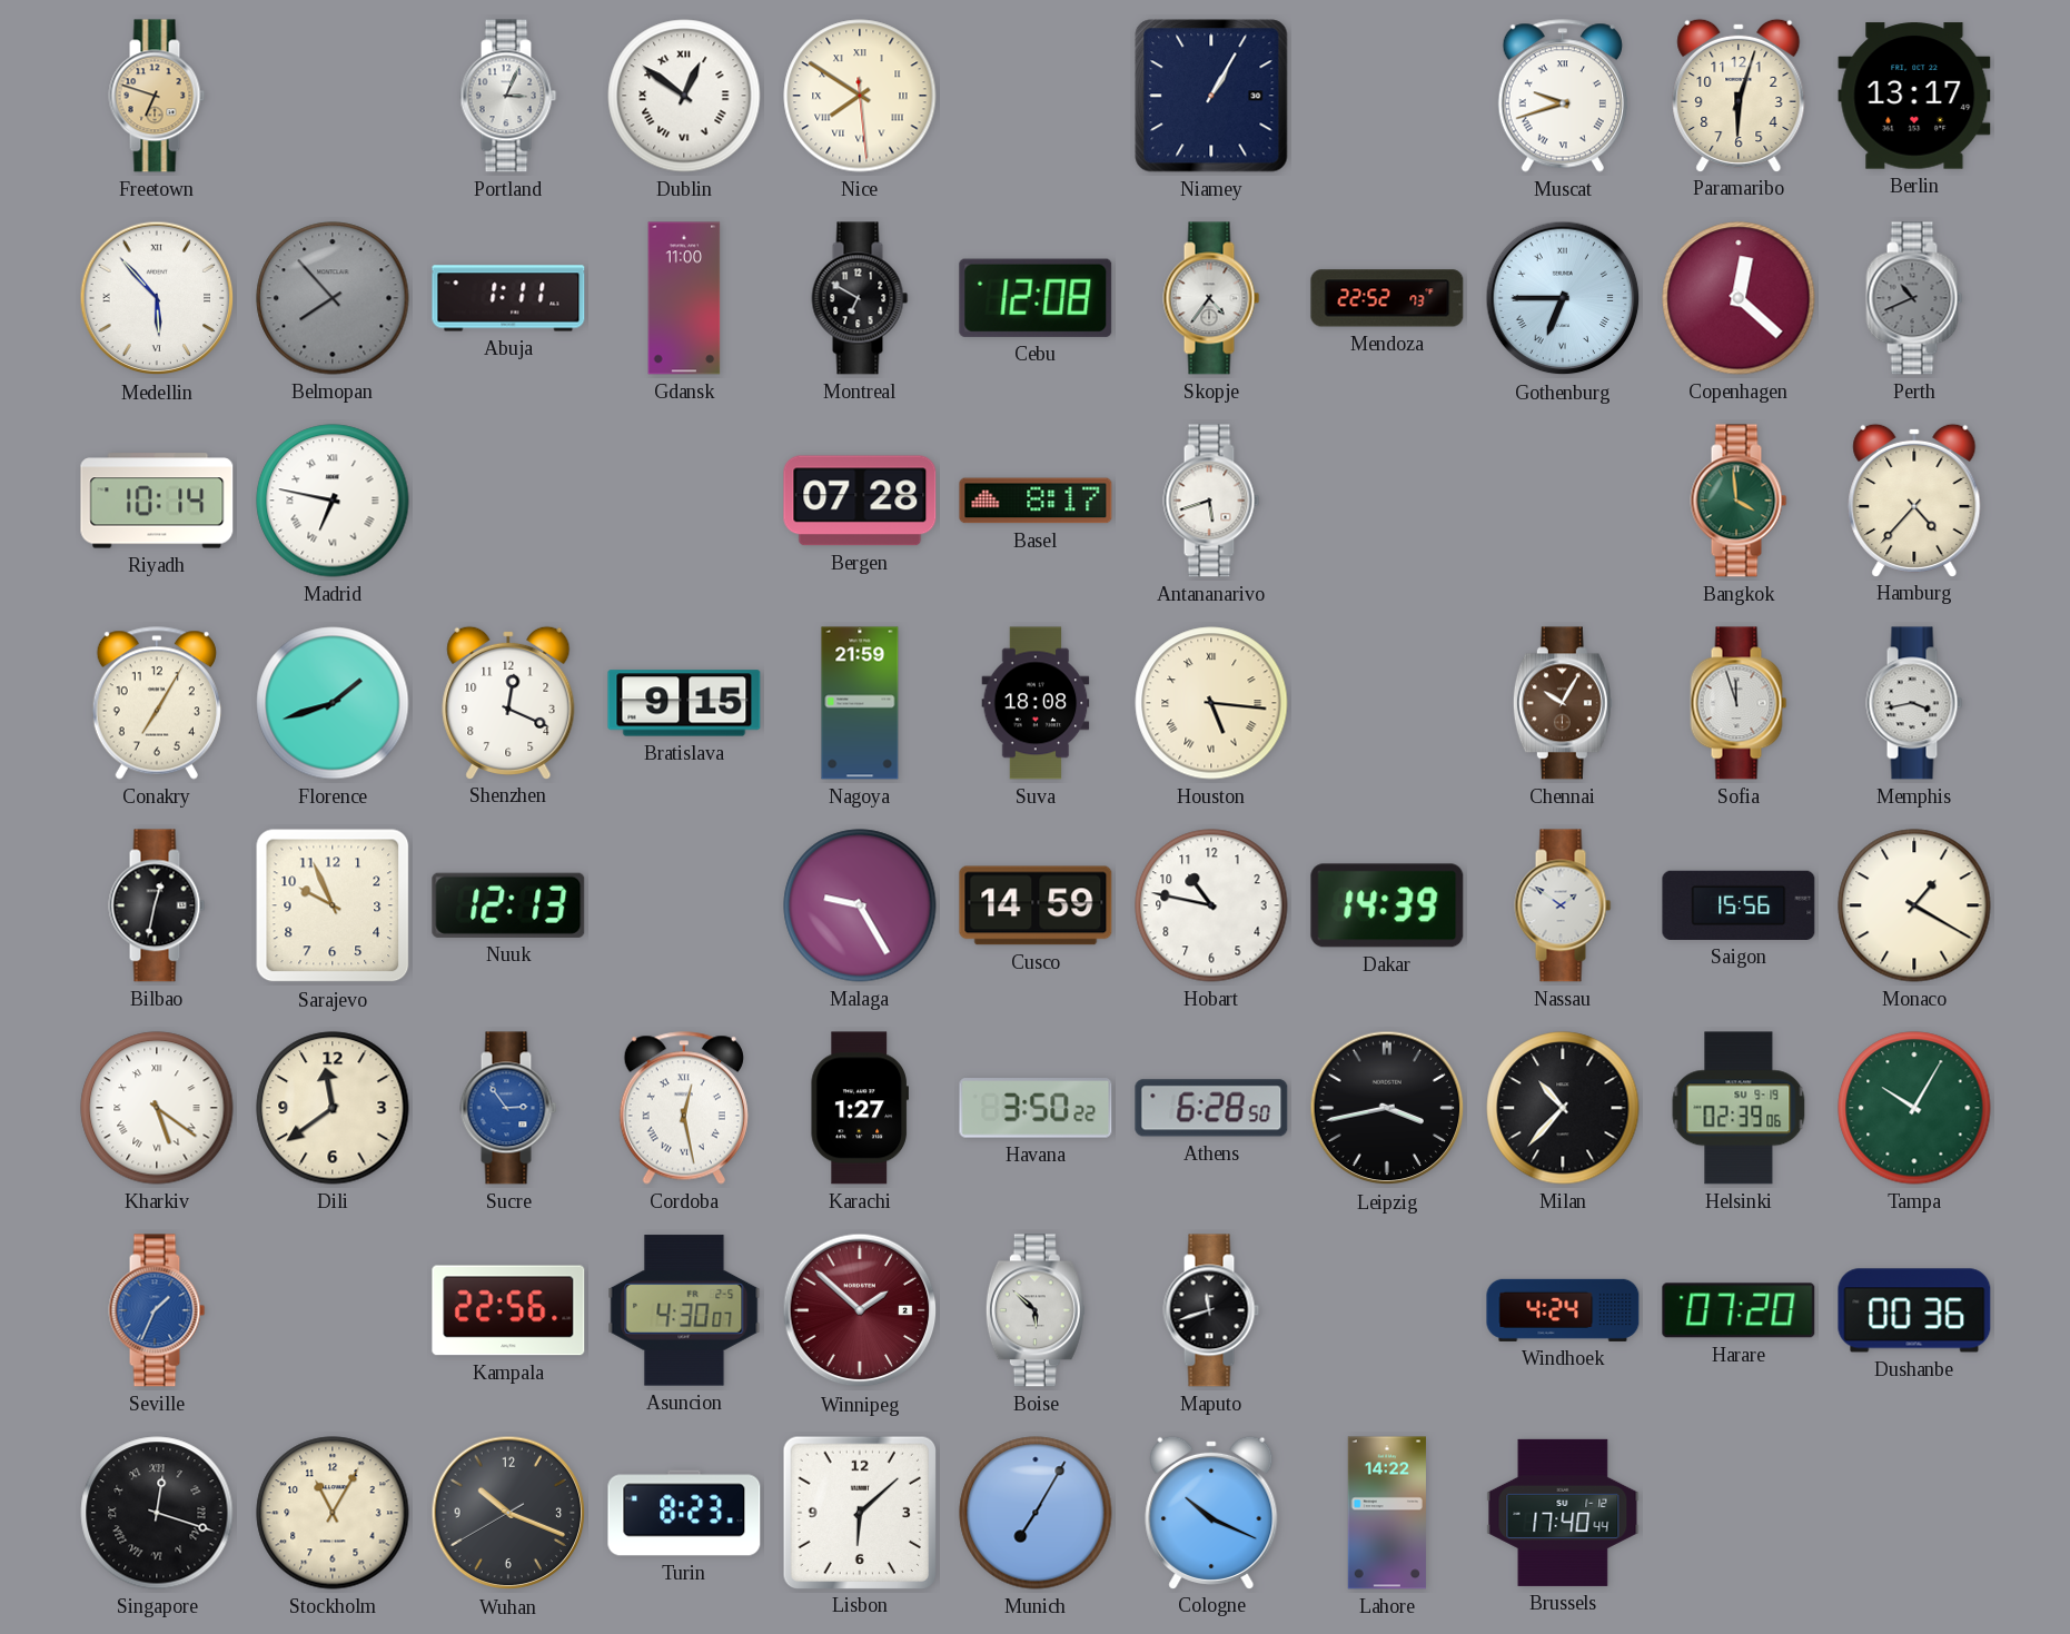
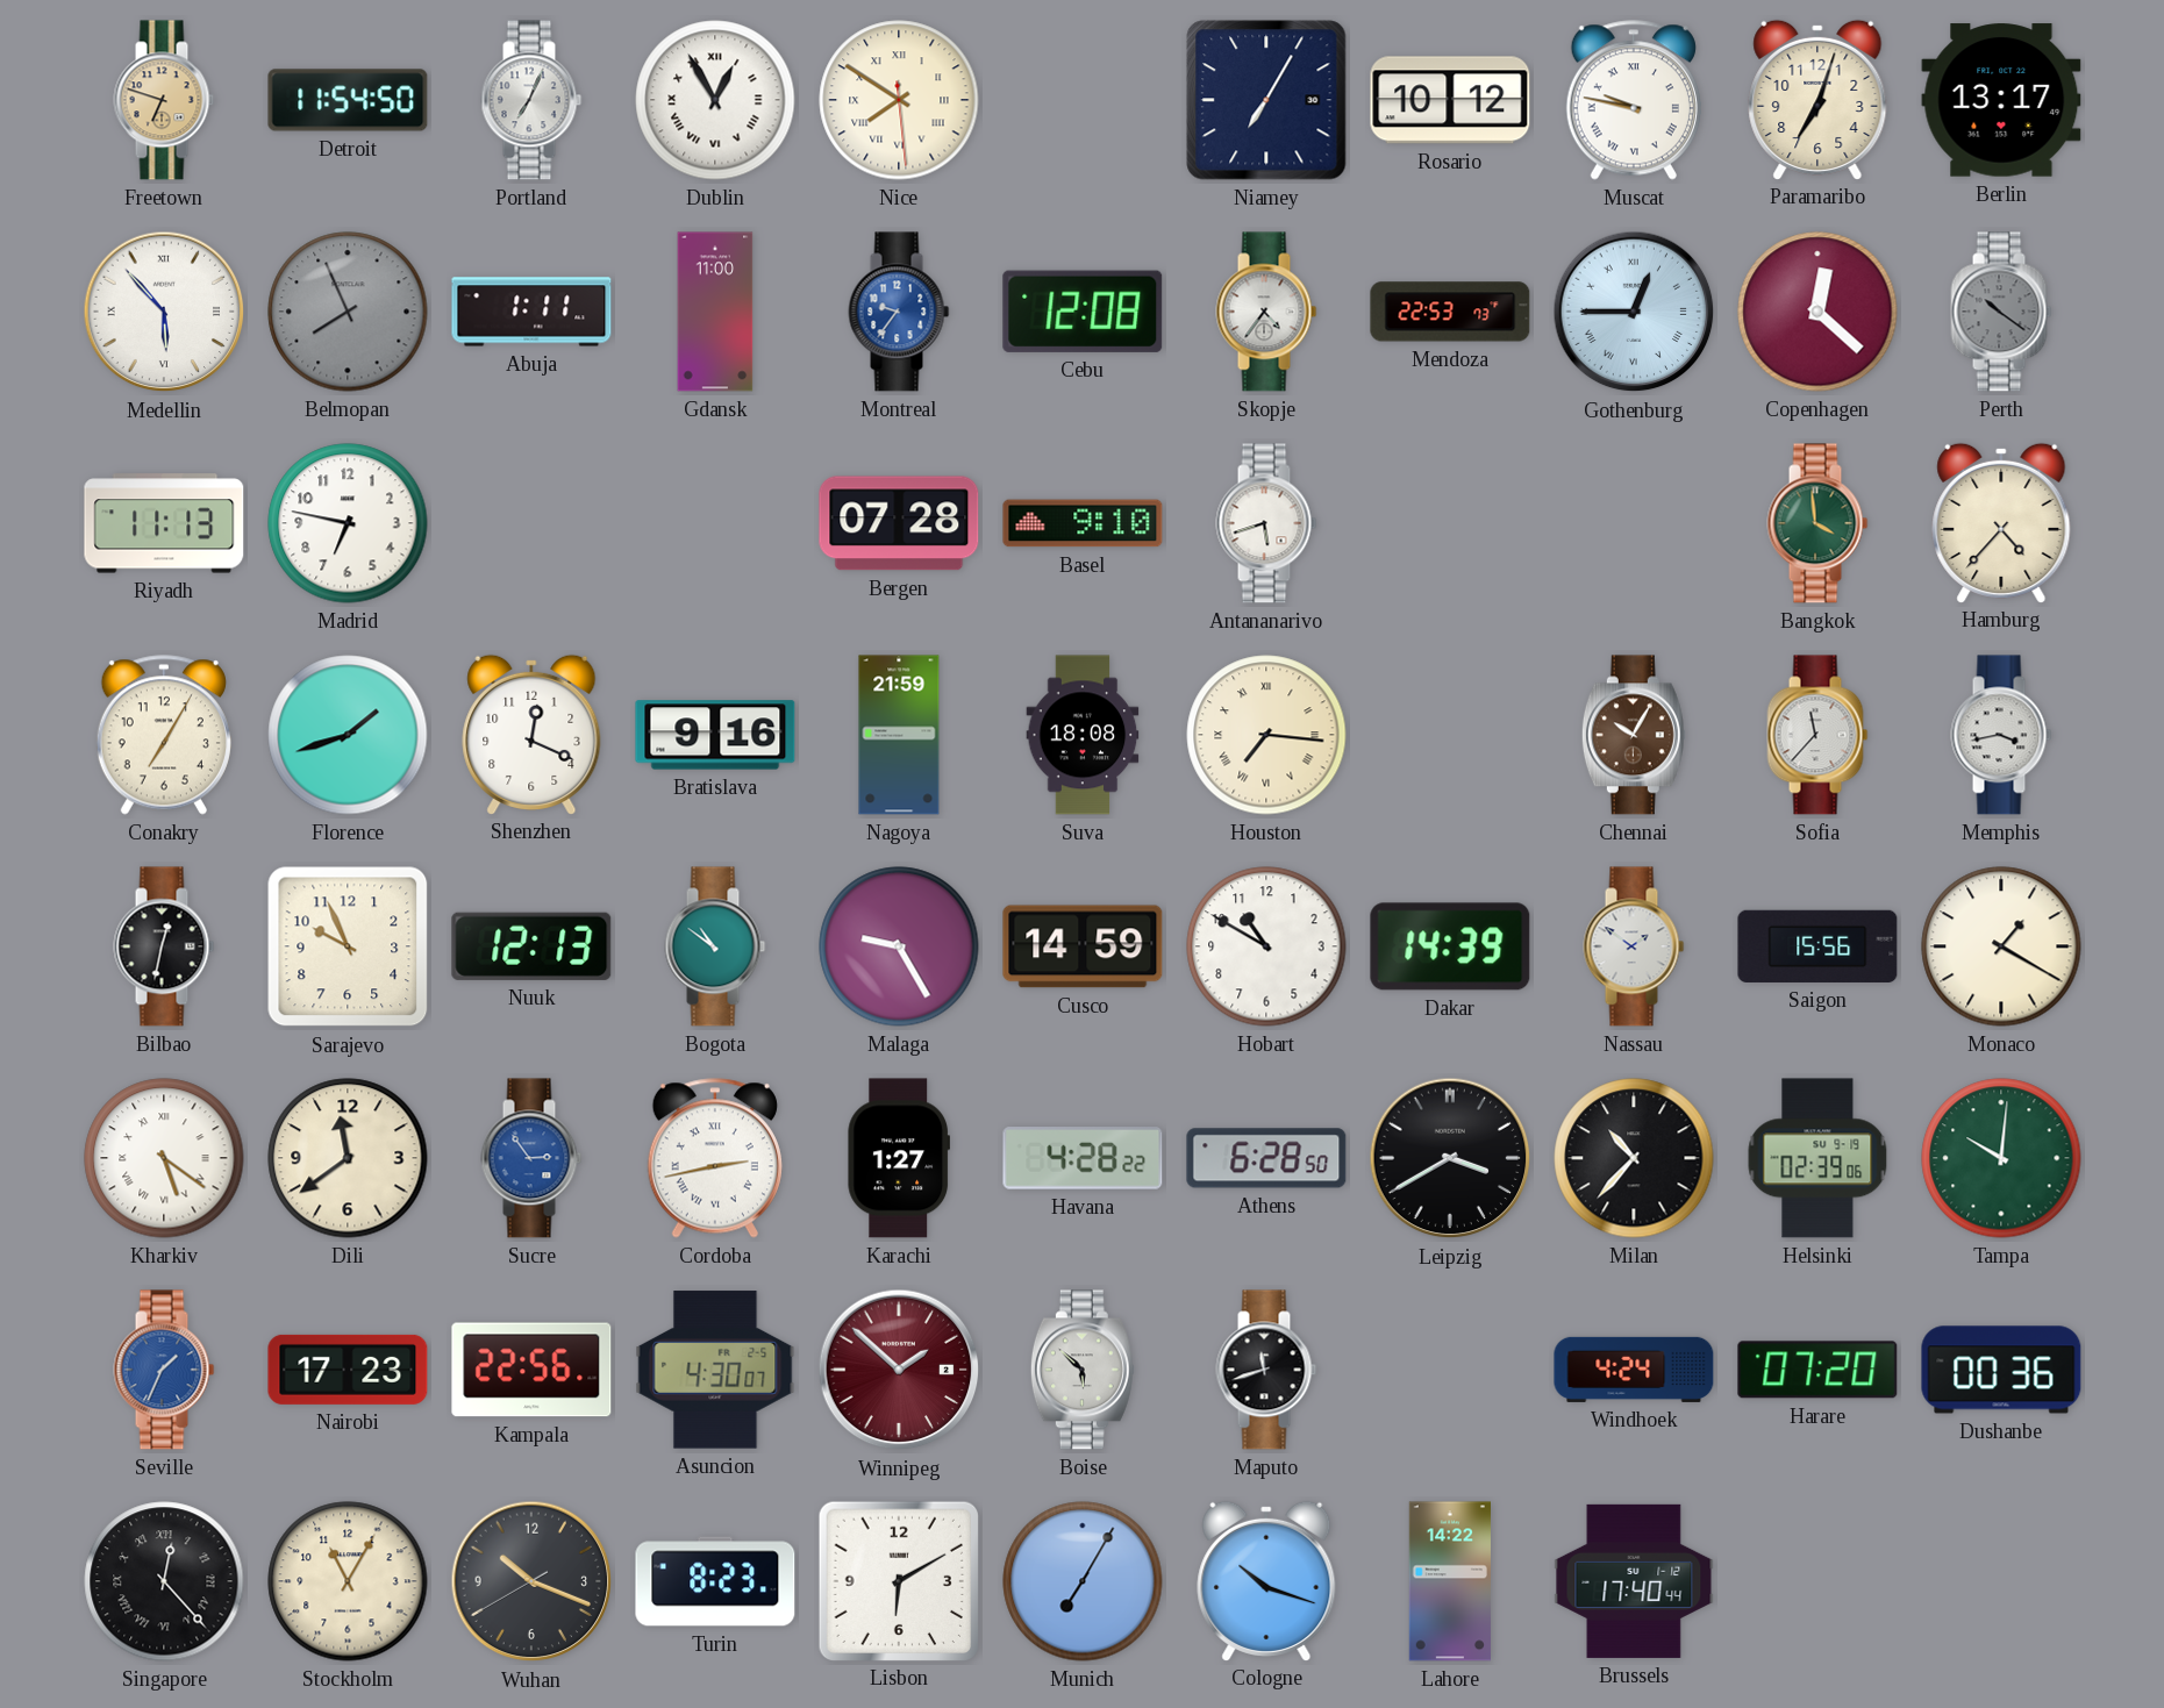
Detroit: none -> 11:54 (348, 100)
Portland: 3:04 -> 7:04 (531, 100)
Dublin: 12:51 -> 12:55 (715, 100)
Niamey: 1:05 -> 7:05 (1266, 100)
Rosario: none -> 10:12 (1450, 100)
Muscat: 9:42 -> 9:47 (1634, 100)
Paramaribo: 6:03 -> 7:03 (1817, 99)
Belmopan: 7:53 -> 7:56 (348, 312)
Montreal: 6:50 -> 9:36 (899, 312)
Montreal dial: black -> blue (899, 312)
Mendoza: 22:52 -> 22:53 (1450, 312)
Gothenburg: 6:45 -> 12:45 (1634, 312)
Perth: 10:41 -> 10:21 (2001, 312)
Riyadh: 10:14 -> 11:13 (164, 523)
Madrid numerals: Roman -> Arabic (348, 523)
Basel: 8:17 -> 9:10 (1083, 523)
Bratislava: 9:15 -> 9:16 (715, 735)
Houston: 5:16 -> 7:16 (1266, 735)
Sofia: 11:57 -> 11:37 (1817, 735)
Bogota: none -> 10:51 (715, 946)
Hobart: 10:47 -> 10:50 (1266, 946)
Cordoba: 12:28 -> 2:43 (715, 1158)
Havana: 3:50 -> 4:28 (1083, 1158)
Leipzig: 3:43 -> 3:40 (1450, 1158)
Tampa: 10:05 -> 10:01 (2001, 1158)
Nairobi: none -> 17:23 (348, 1370)
Singapore: 12:18 -> 12:23 (164, 1581)
Lisbon: 6:08 -> 6:10 (898, 1580)
Cologne: 10:19 -> 10:18 (1266, 1580)
